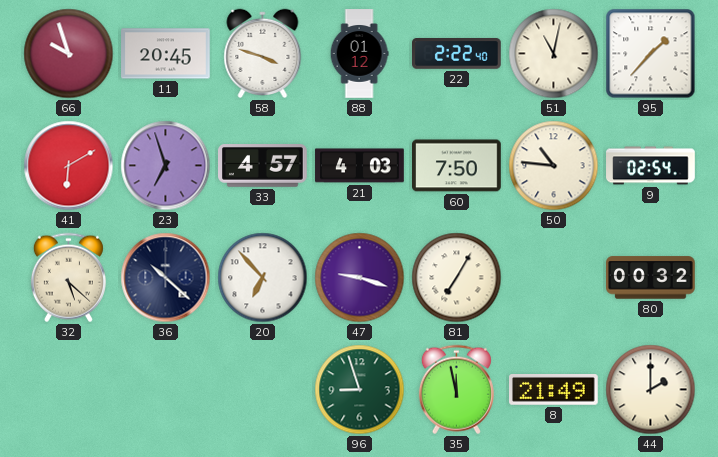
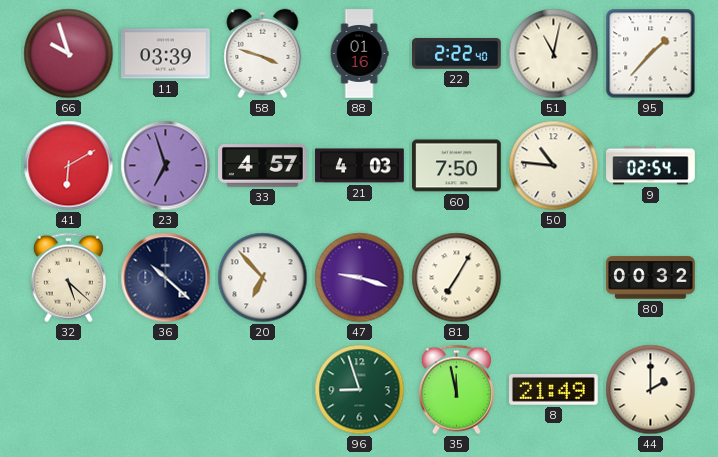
11: 20:45 -> 03:39 (166, 54)
88: 01:12 -> 01:16 (359, 54)
